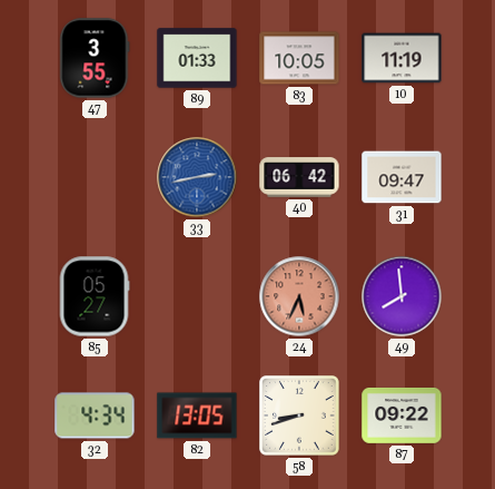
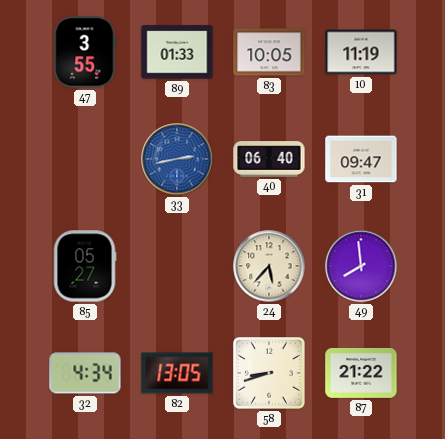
40: 06:42 -> 06:40 (269, 159)
24: 5:34 -> 5:37 (269, 266)
24 dial: salmon -> cream (269, 266)
87: 09:22 -> 21:22 (361, 373)
